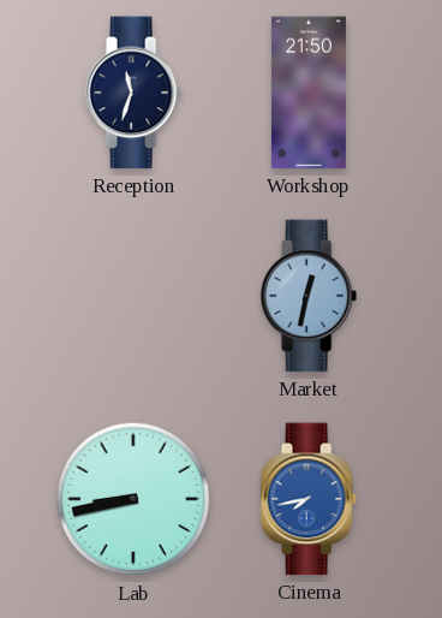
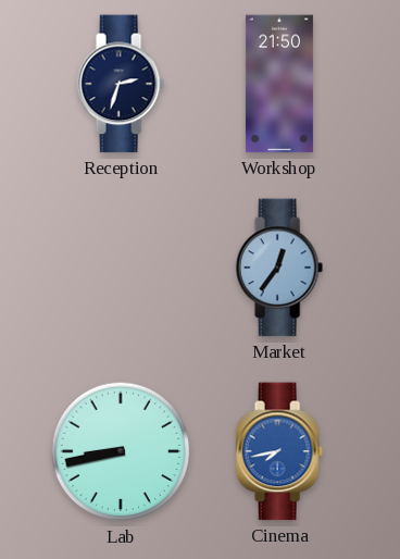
Reception: 11:33 -> 2:33 (121, 84)
Market: 12:32 -> 12:36 (279, 268)
